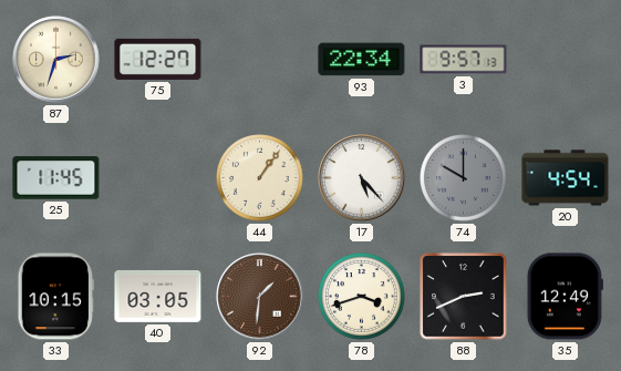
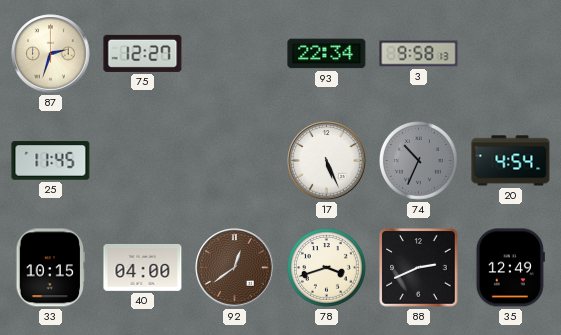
3: 9:57 -> 9:58 (419, 54)
44: 1:06 -> none (260, 178)
17: 5:23 -> 5:26 (327, 161)
74: 10:00 -> 10:34 (419, 161)
40: 03:05 -> 04:00 (143, 267)
92: 1:31 -> 12:39 (235, 268)
